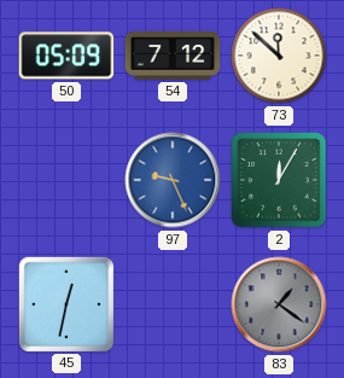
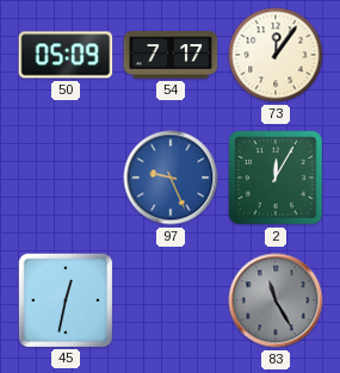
54: 7:12 -> 7:17 (171, 55)
73: 11:52 -> 12:06 (276, 55)
83: 1:21 -> 11:25 (276, 300)
